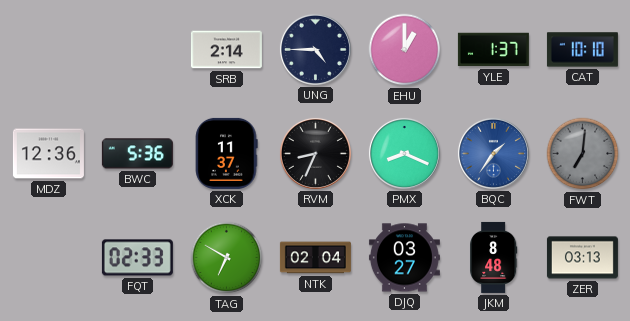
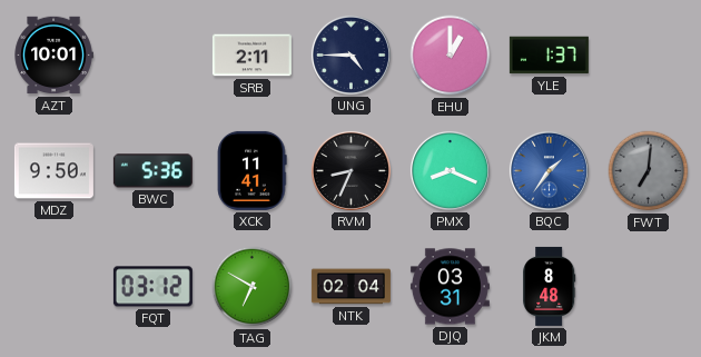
AZT: none -> 10:01 (53, 56)
SRB: 2:14 -> 2:11 (251, 56)
CAT: 10:10 -> none (582, 50)
MDZ: 12:36 -> 9:50 (53, 171)
XCK: 11:37 -> 11:41 (251, 170)
FQT: 02:33 -> 03:12 (152, 287)
DJQ: 03:27 -> 03:31 (450, 287)
ZER: 03:13 -> none (582, 258)
